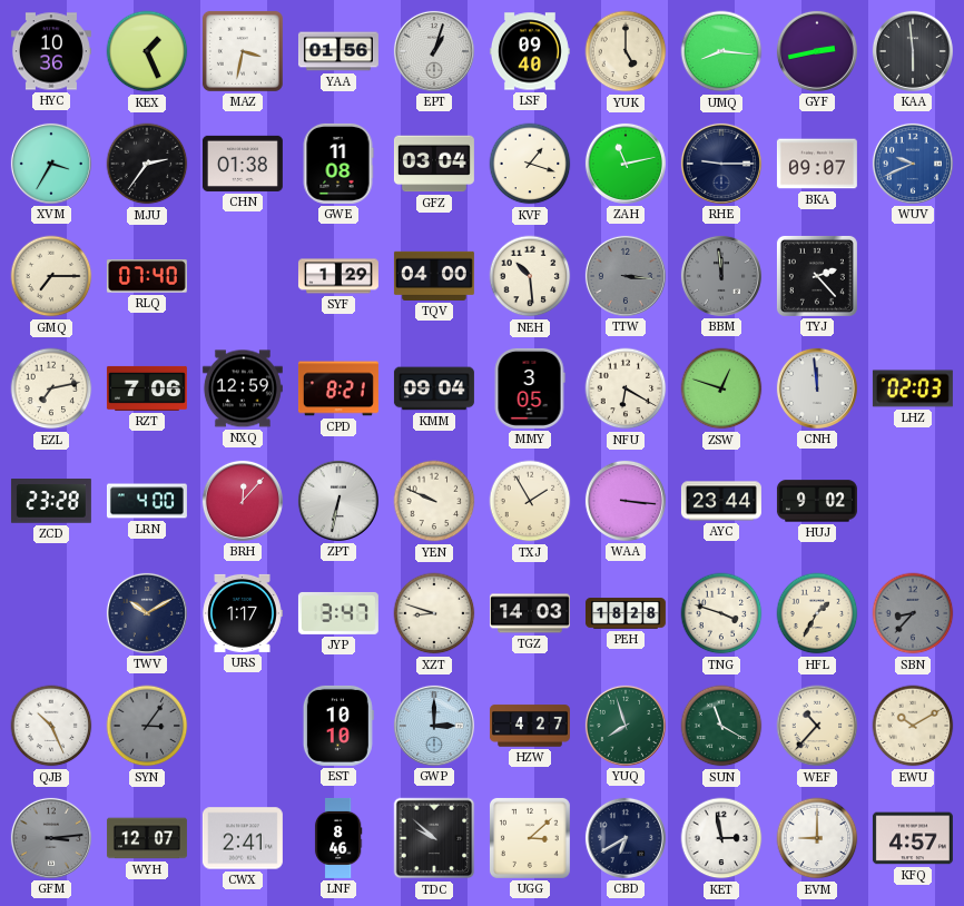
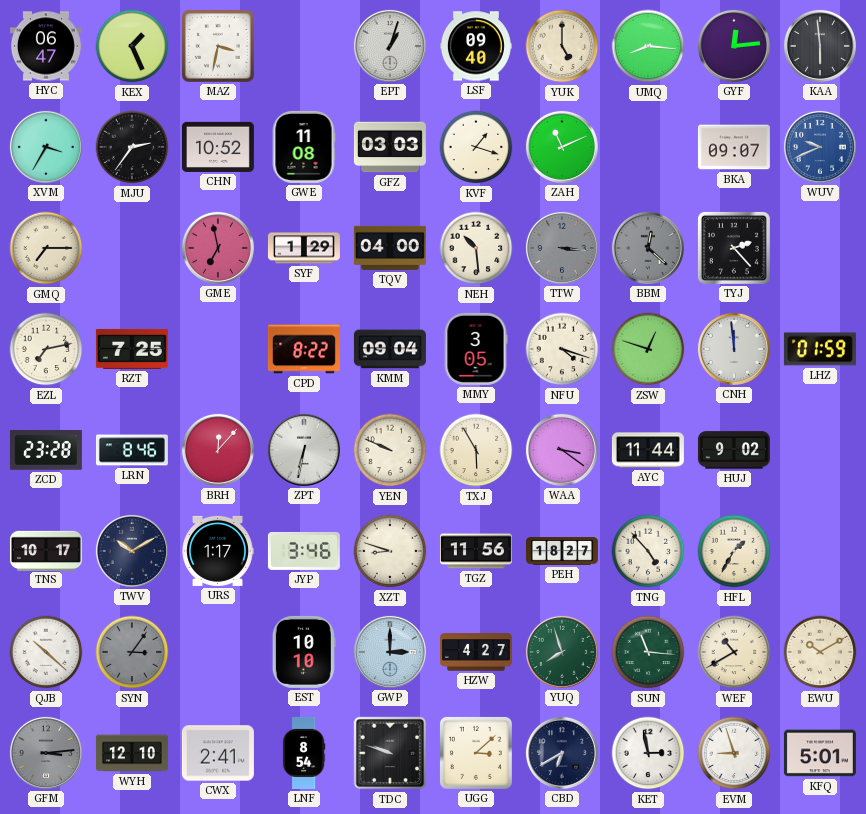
HYC: 10:36 -> 06:47 (46, 46)
YAA: 01:56 -> none (338, 51)
GYF: 2:43 -> 12:14 (734, 46)
CHN: 01:38 -> 10:52 (218, 147)
GFZ: 03:04 -> 03:03 (390, 147)
ZAH: 11:13 -> 11:11 (562, 147)
RHE: 9:15 -> none (721, 164)
RLQ: 07:40 -> none (147, 276)
GME: none -> 6:58 (218, 248)
BBM: 11:59 -> 12:22 (648, 248)
RZT: 7:06 -> 7:25 (132, 349)
NXQ: 12:59 -> none (243, 388)
CPD: 8:21 -> 8:22 (304, 349)
NFU: 6:20 -> 4:18 (562, 349)
LHZ: 02:03 -> 01:59 (820, 349)
LRN: 4:00 -> 8:46 (132, 450)
TXJ: 1:55 -> 5:55 (476, 450)
WAA: 3:16 -> 3:21 (562, 450)
AYC: 23:44 -> 11:44 (648, 450)
TNS: none -> 10:17 (46, 550)
JYP: 3:47 -> 3:46 (304, 551)
TGZ: 14:03 -> 11:56 (476, 551)
PEH: 18:28 -> 18:27 (562, 551)
TNG: 3:48 -> 4:53 (648, 551)
SBN: 8:37 -> none (913, 613)
QJB: 10:26 -> 10:22 (46, 652)
SUN: 11:20 -> 11:16 (648, 652)
WEF: 10:37 -> 10:40 (734, 652)
WYH: 12:07 -> 12:10 (132, 753)
LNF: 8:46 -> 8:54 (304, 753)
TDC: 9:52 -> 9:48 (390, 753)
EVM: 9:00 -> 8:57 (734, 753)
KFQ: 4:57 -> 5:01 (820, 753)
